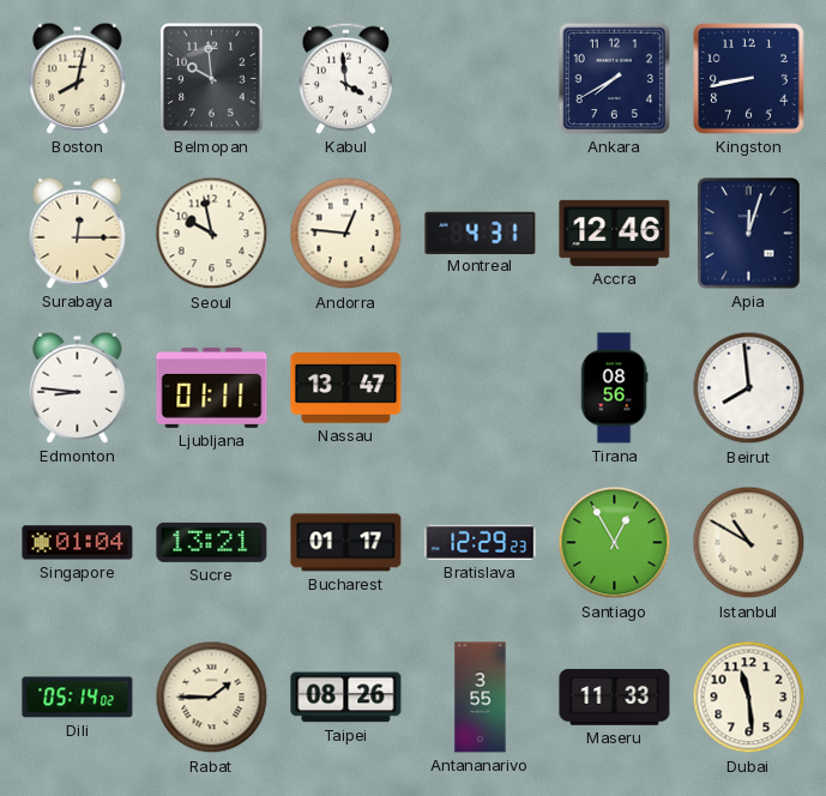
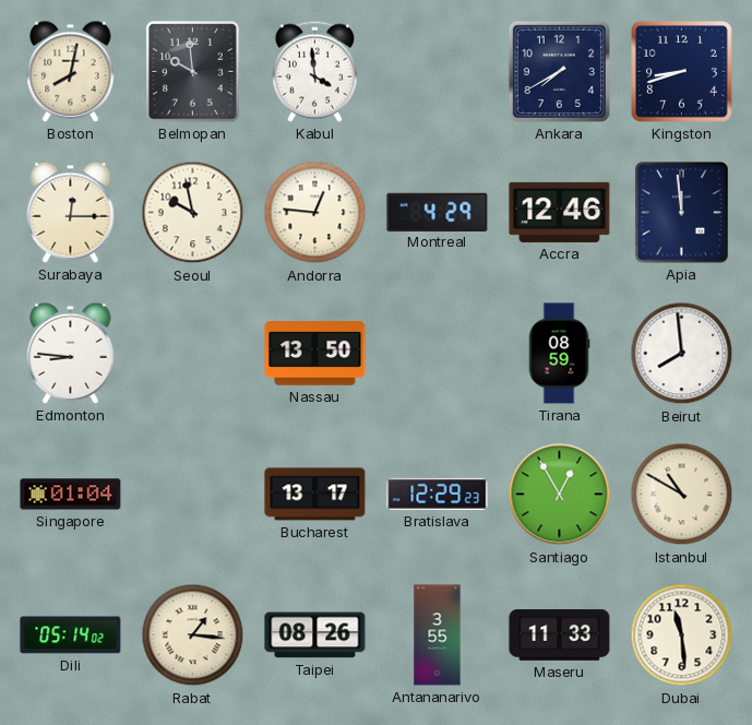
Kingston: 8:43 -> 8:42 (682, 72)
Montreal: 4:31 -> 4:29 (438, 212)
Apia: 12:03 -> 11:59 (682, 213)
Ljubljana: 01:11 -> none (212, 387)
Nassau: 13:47 -> 13:50 (315, 354)
Tirana: 08:56 -> 08:59 (559, 354)
Sucre: 13:21 -> none (212, 542)
Bucharest: 01:17 -> 13:17 (315, 495)
Rabat: 1:45 -> 1:16 (193, 635)
